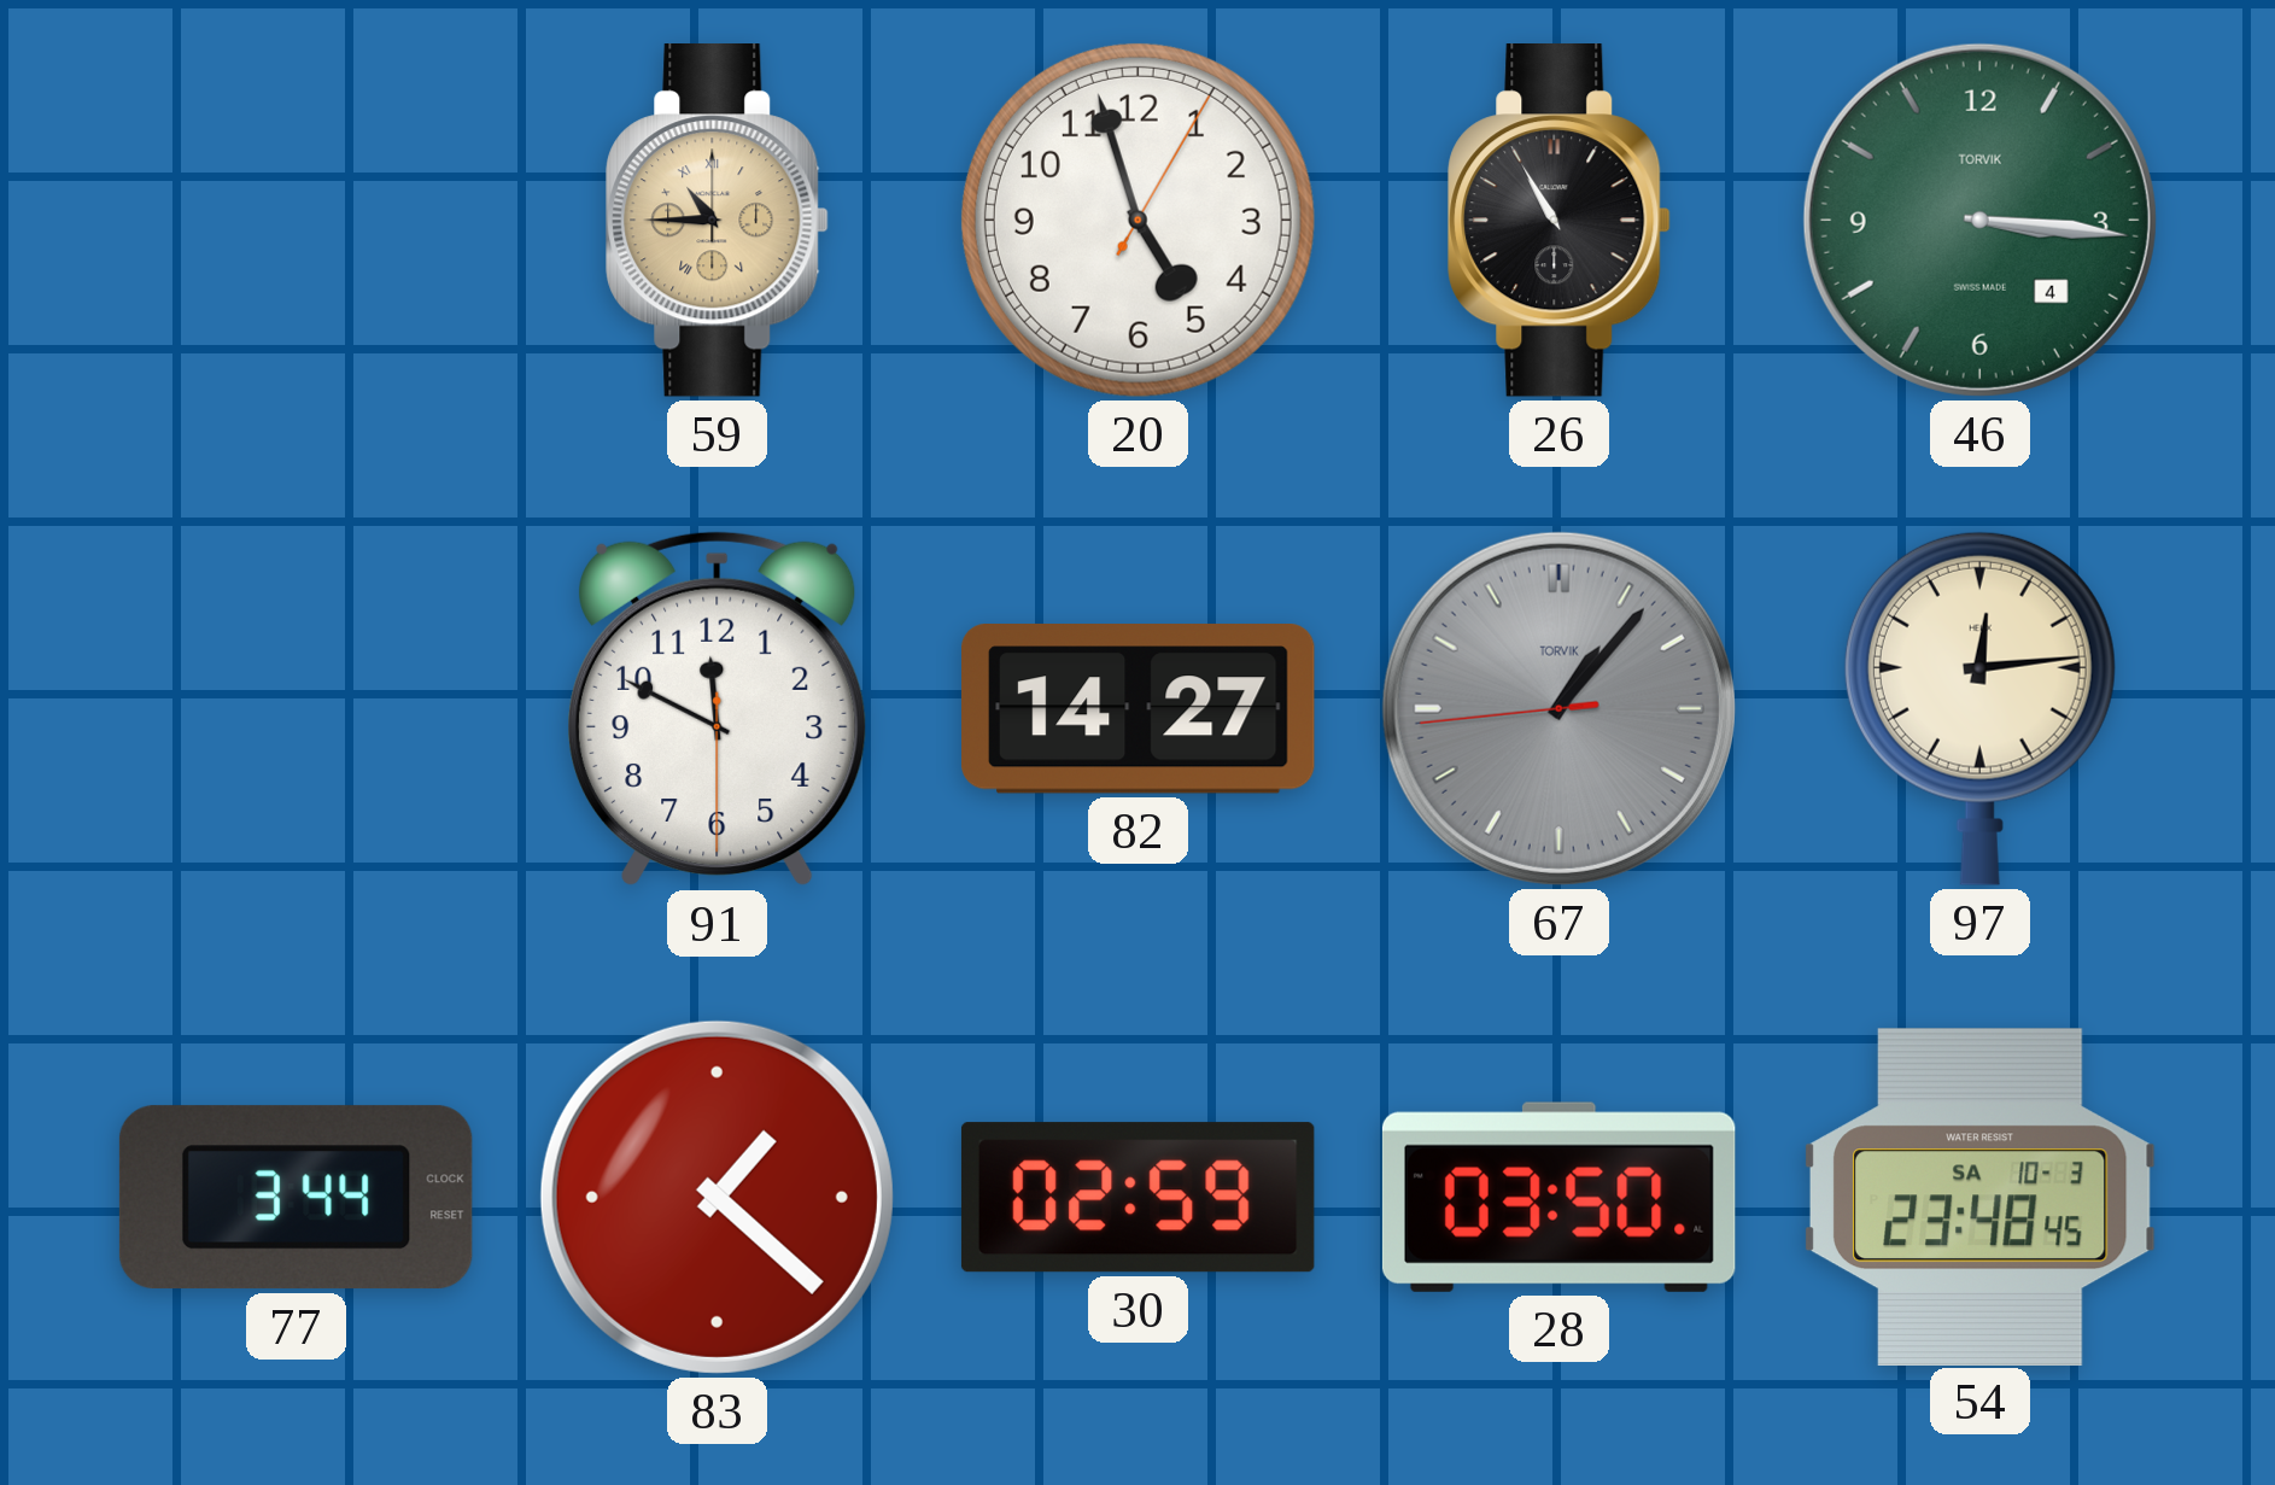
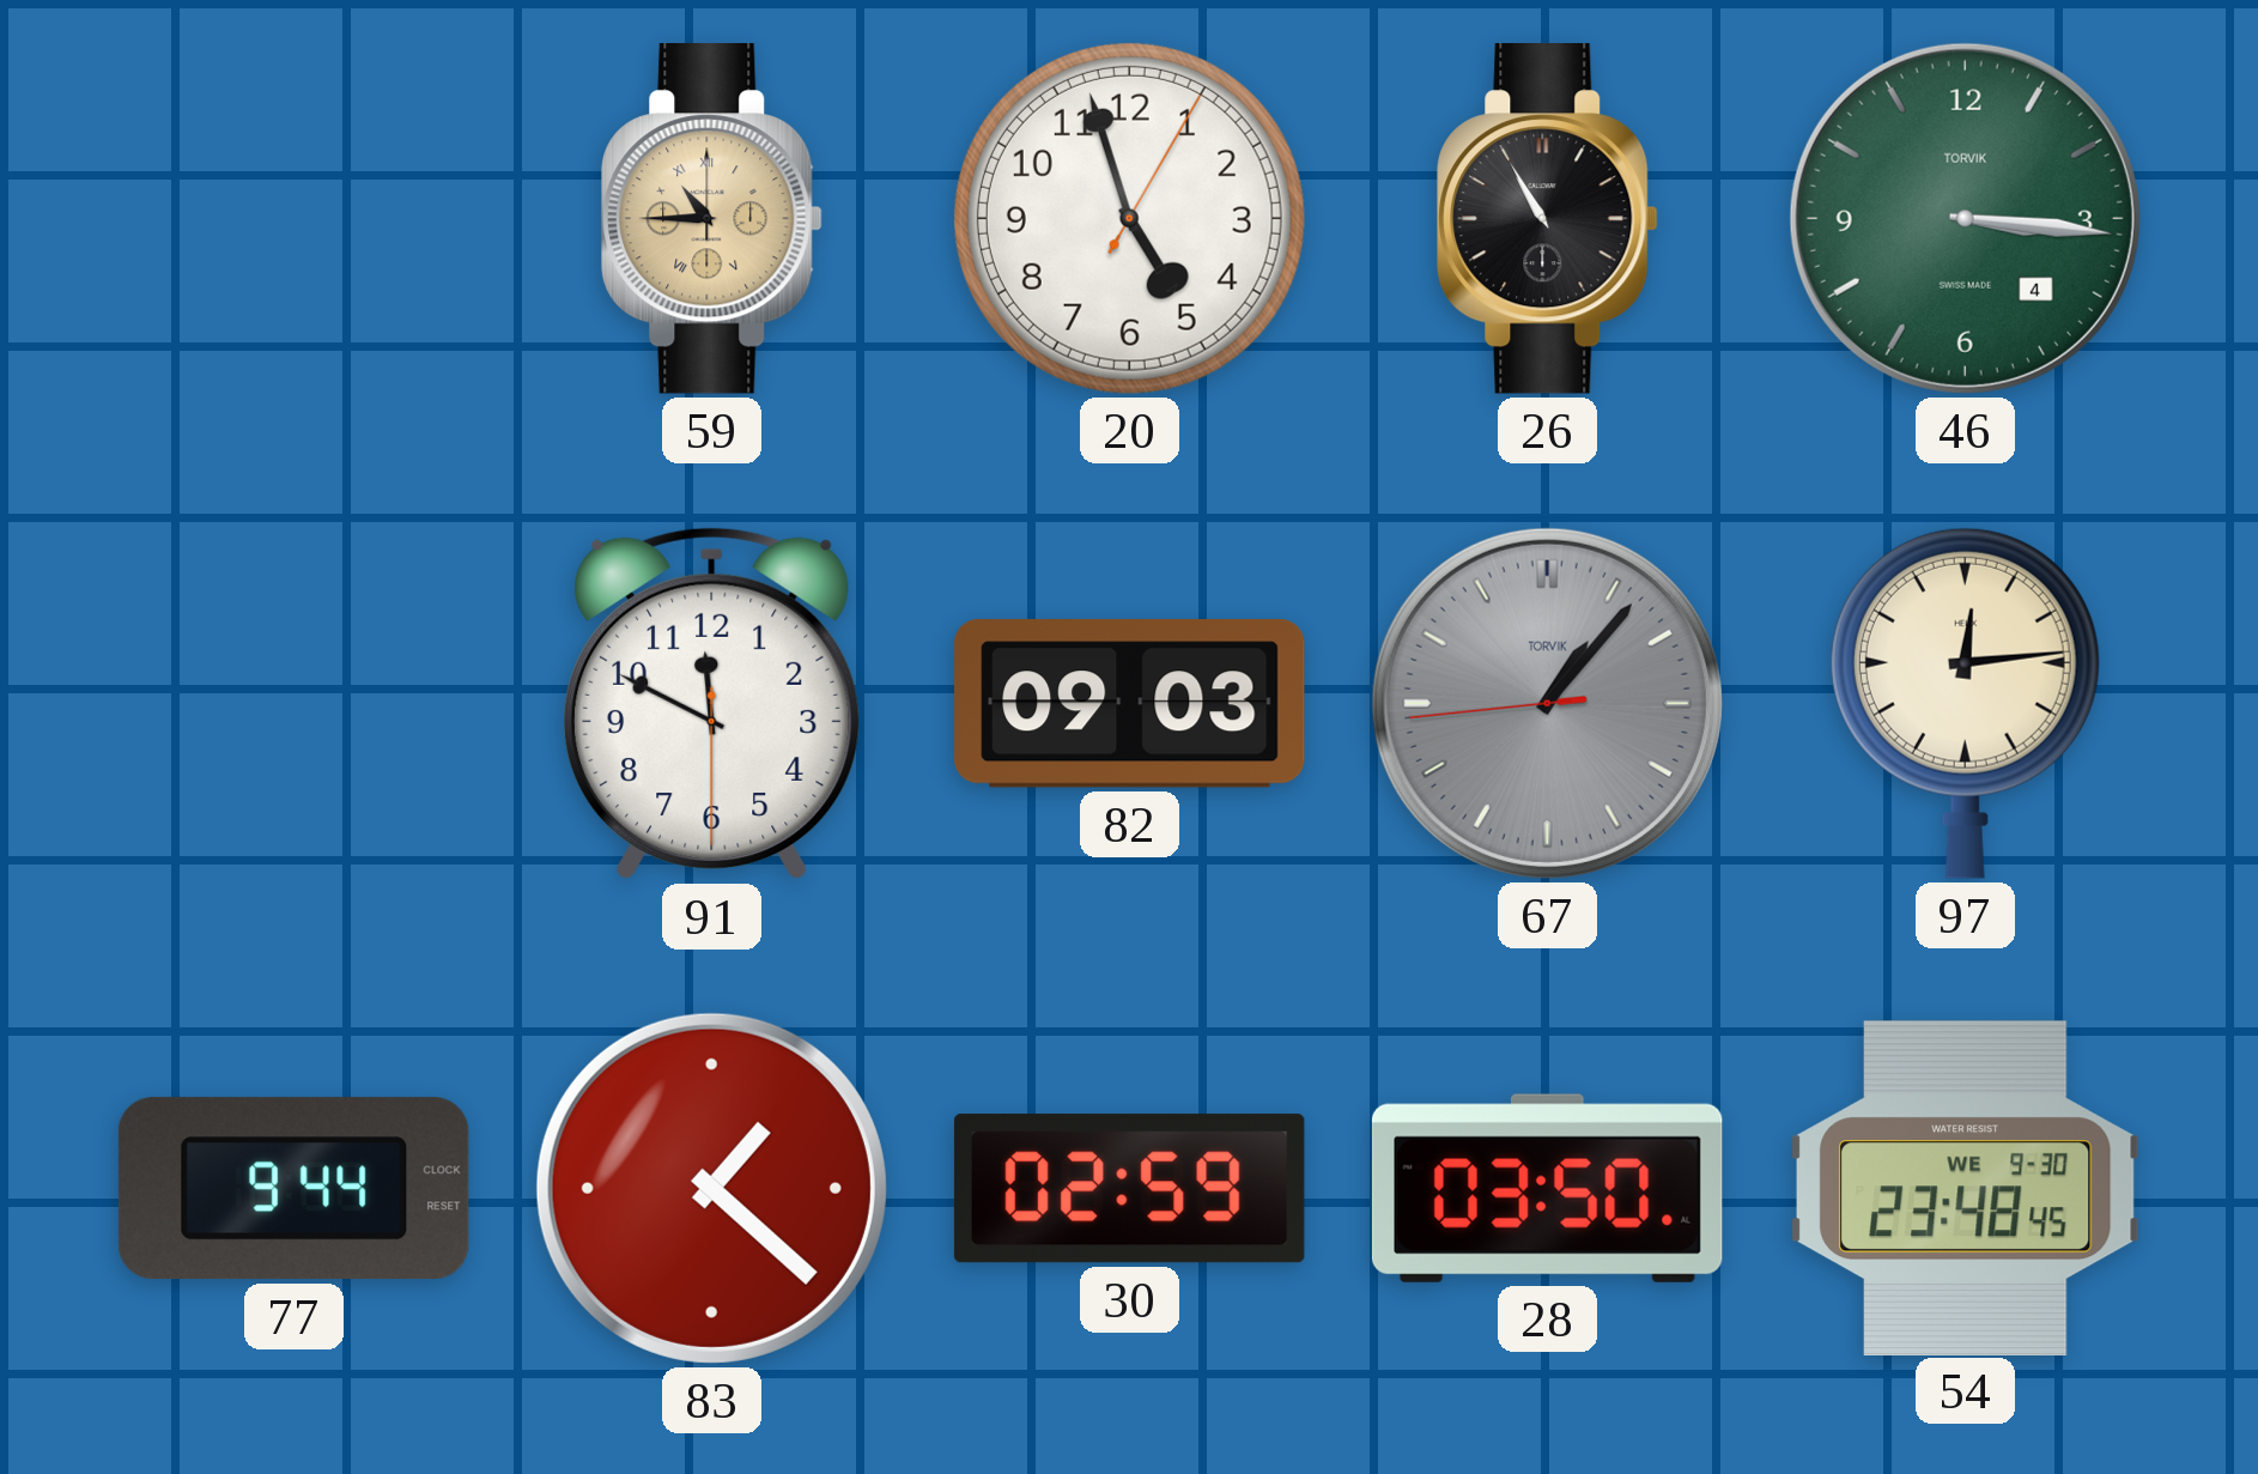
82: 14:27 -> 09:03 (1130, 704)
77: 3:44 -> 9:44 (293, 1189)
54 date: SA 10-3 -> WE 9-30 (1965, 1188)
